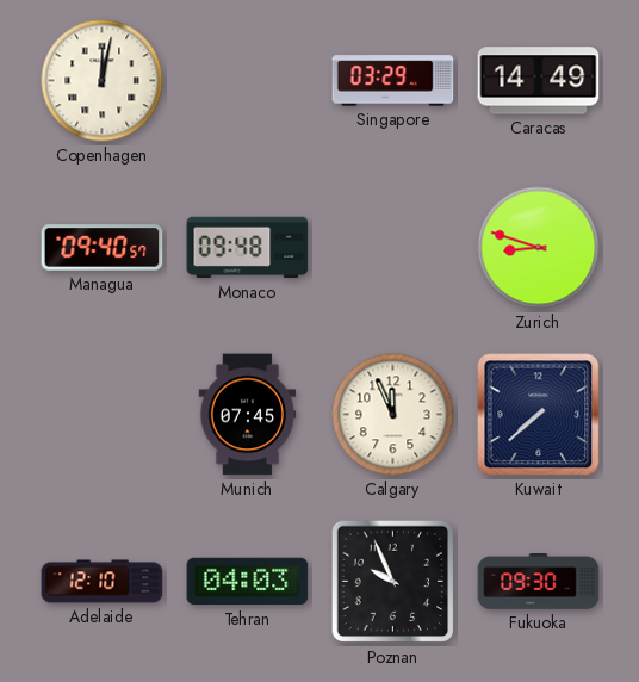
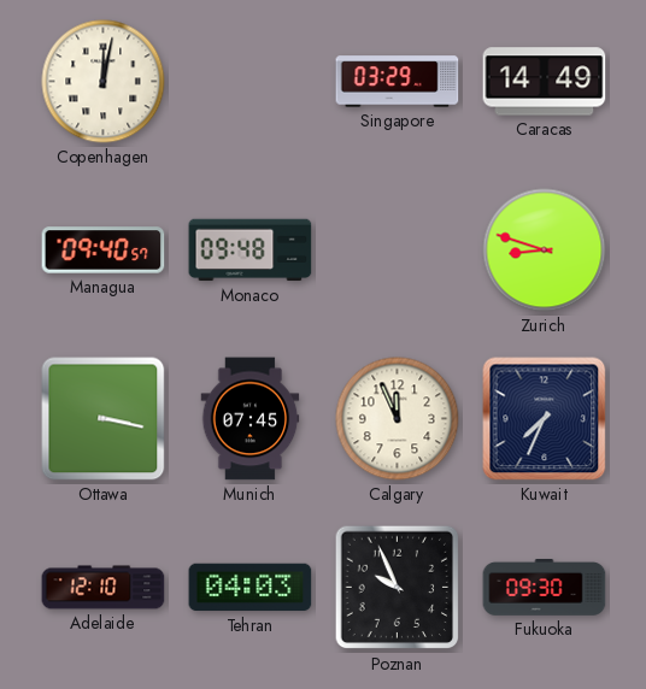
Ottawa: none -> 3:17 (104, 419)
Kuwait: 7:38 -> 7:34 (545, 419)
